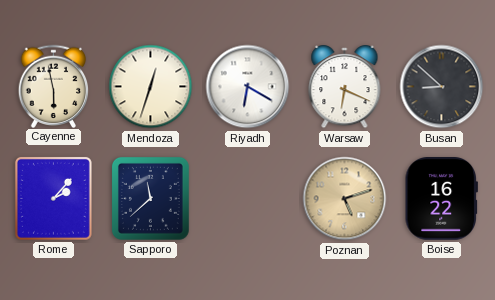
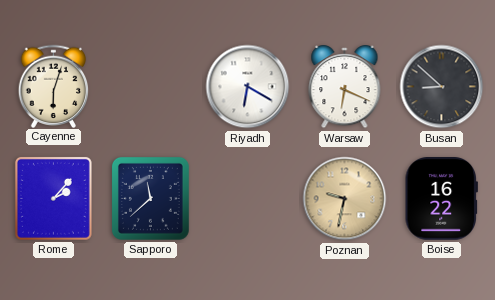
Cayenne: 5:58 -> 6:03 (54, 86)
Mendoza: 12:33 -> none (151, 87)
Poznan: 5:12 -> 9:32 (345, 199)
